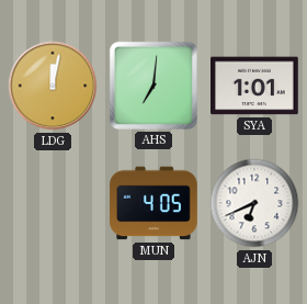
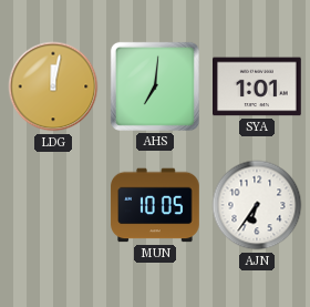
MUN: 4:05 -> 10:05 (155, 205)
AJN: 6:41 -> 6:36 (257, 205)
